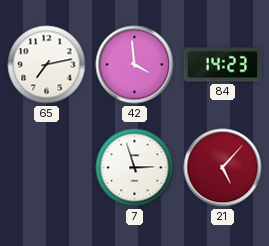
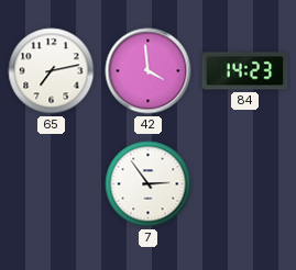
7: 2:57 -> 2:54 (149, 184)
21: 5:07 -> none (223, 168)
